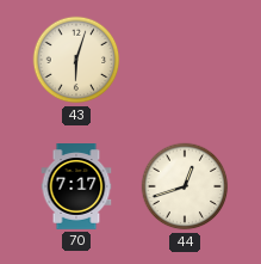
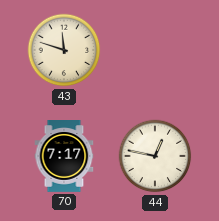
43: 6:03 -> 11:48 (64, 50)
44: 12:42 -> 12:47 (155, 156)
